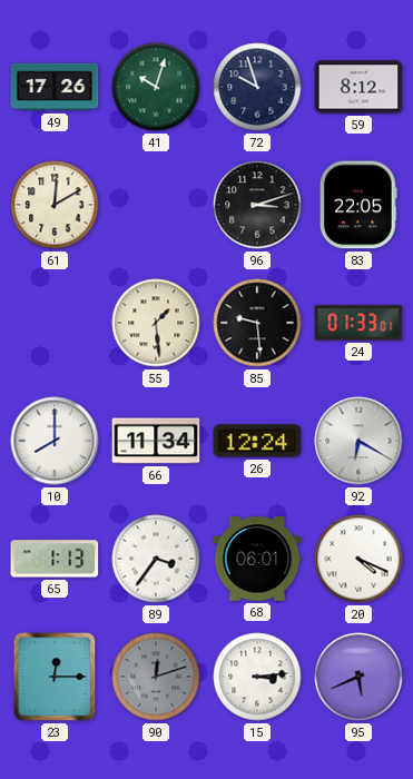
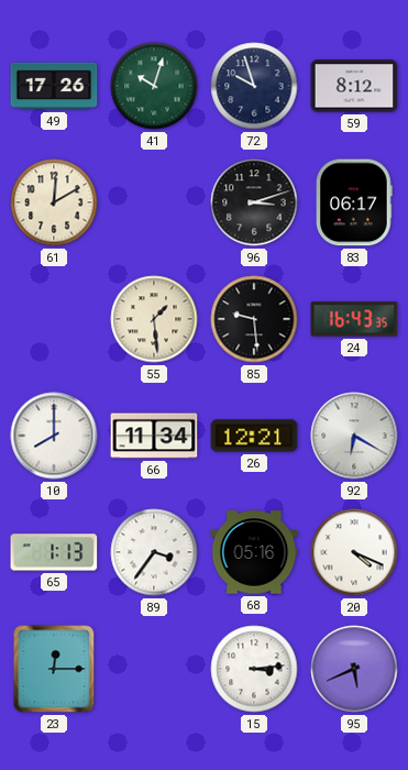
83: 22:05 -> 06:17 (355, 202)
24: 01:33 -> 16:43 (354, 319)
26: 12:24 -> 12:21 (254, 436)
68: 06:01 -> 05:16 (254, 552)
90: 12:12 -> none (156, 677)
